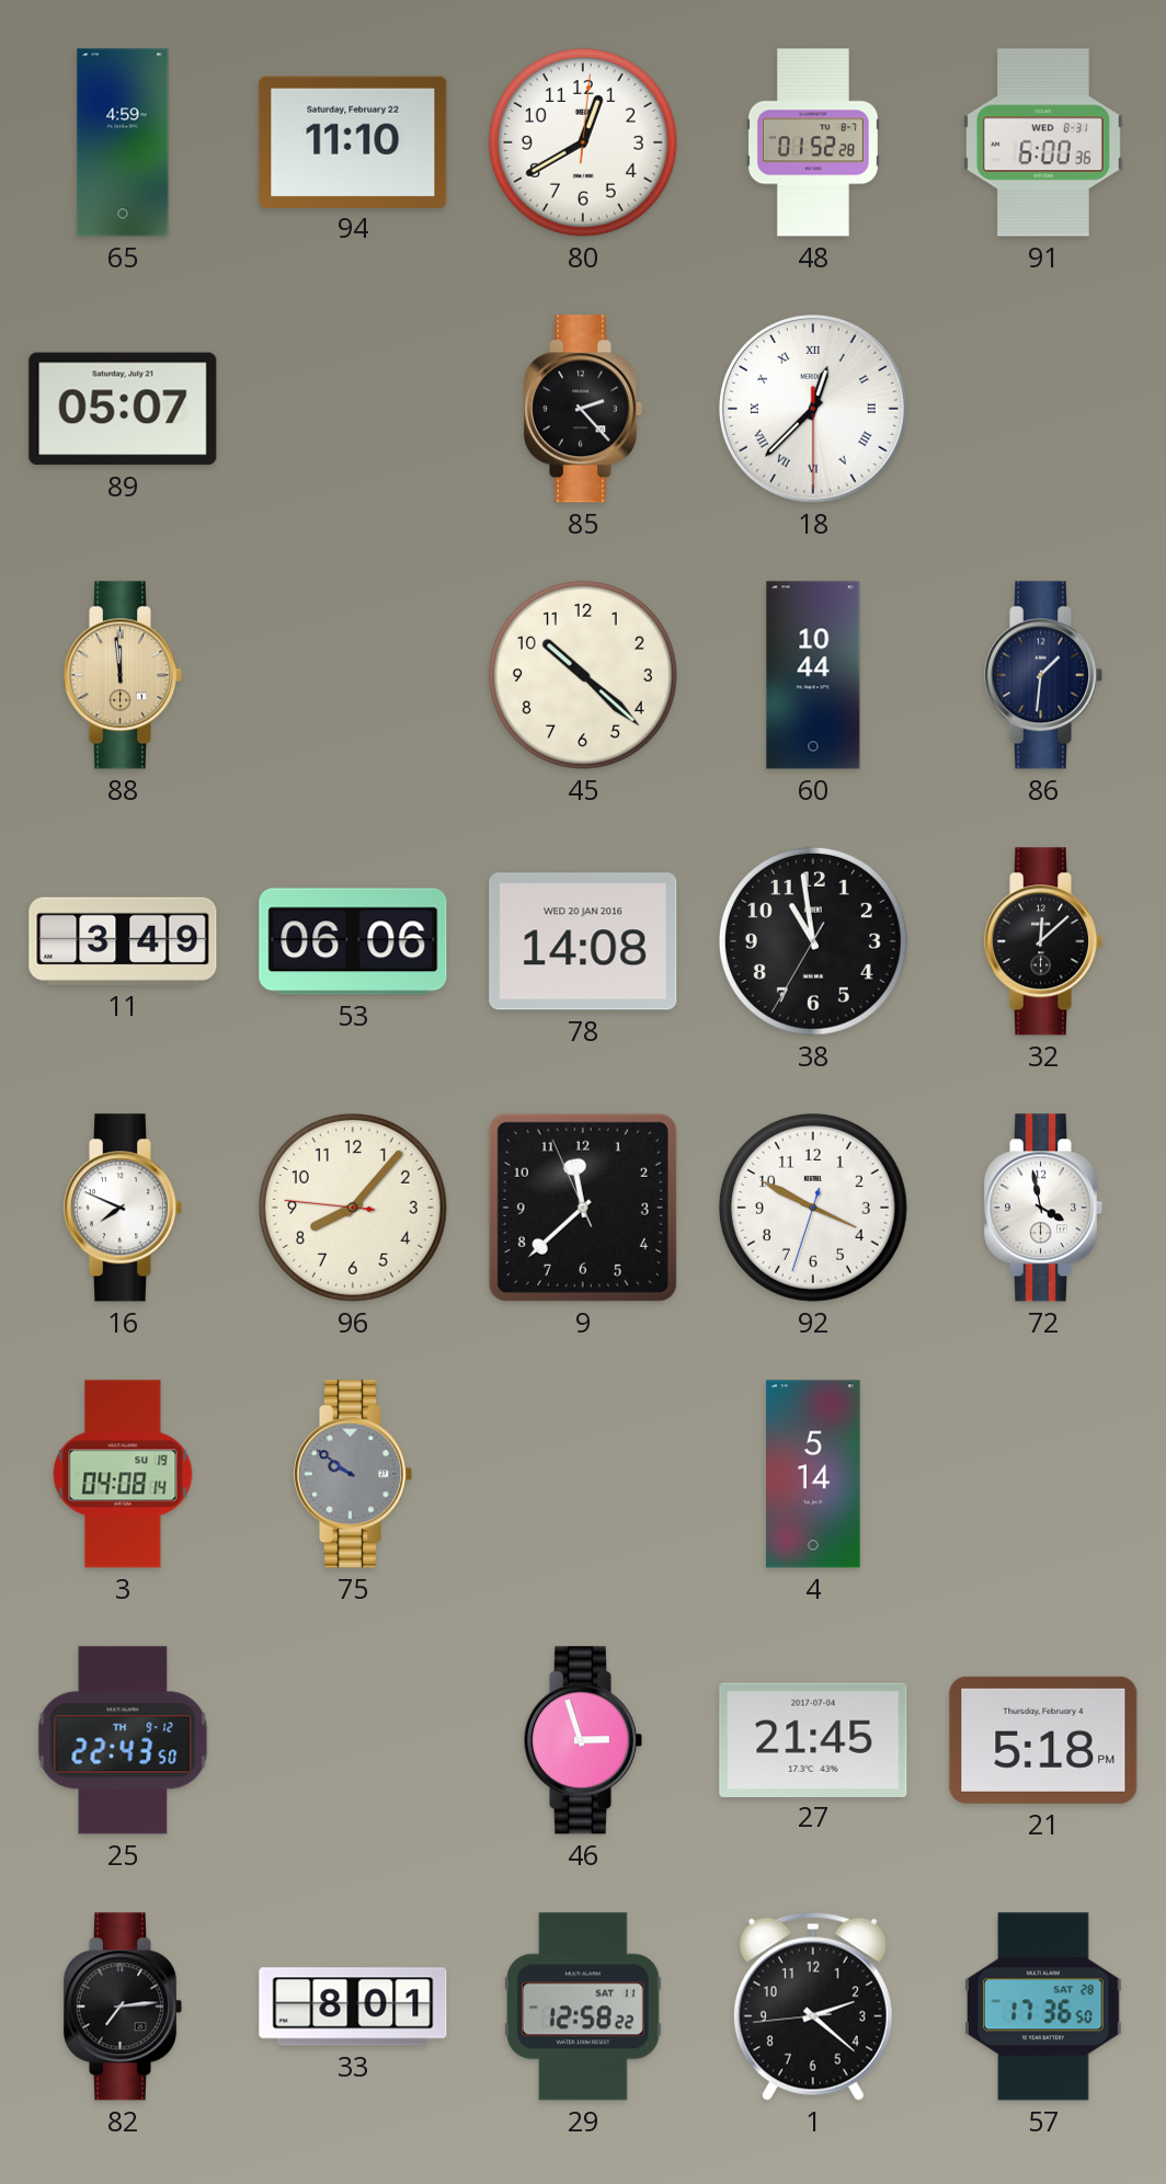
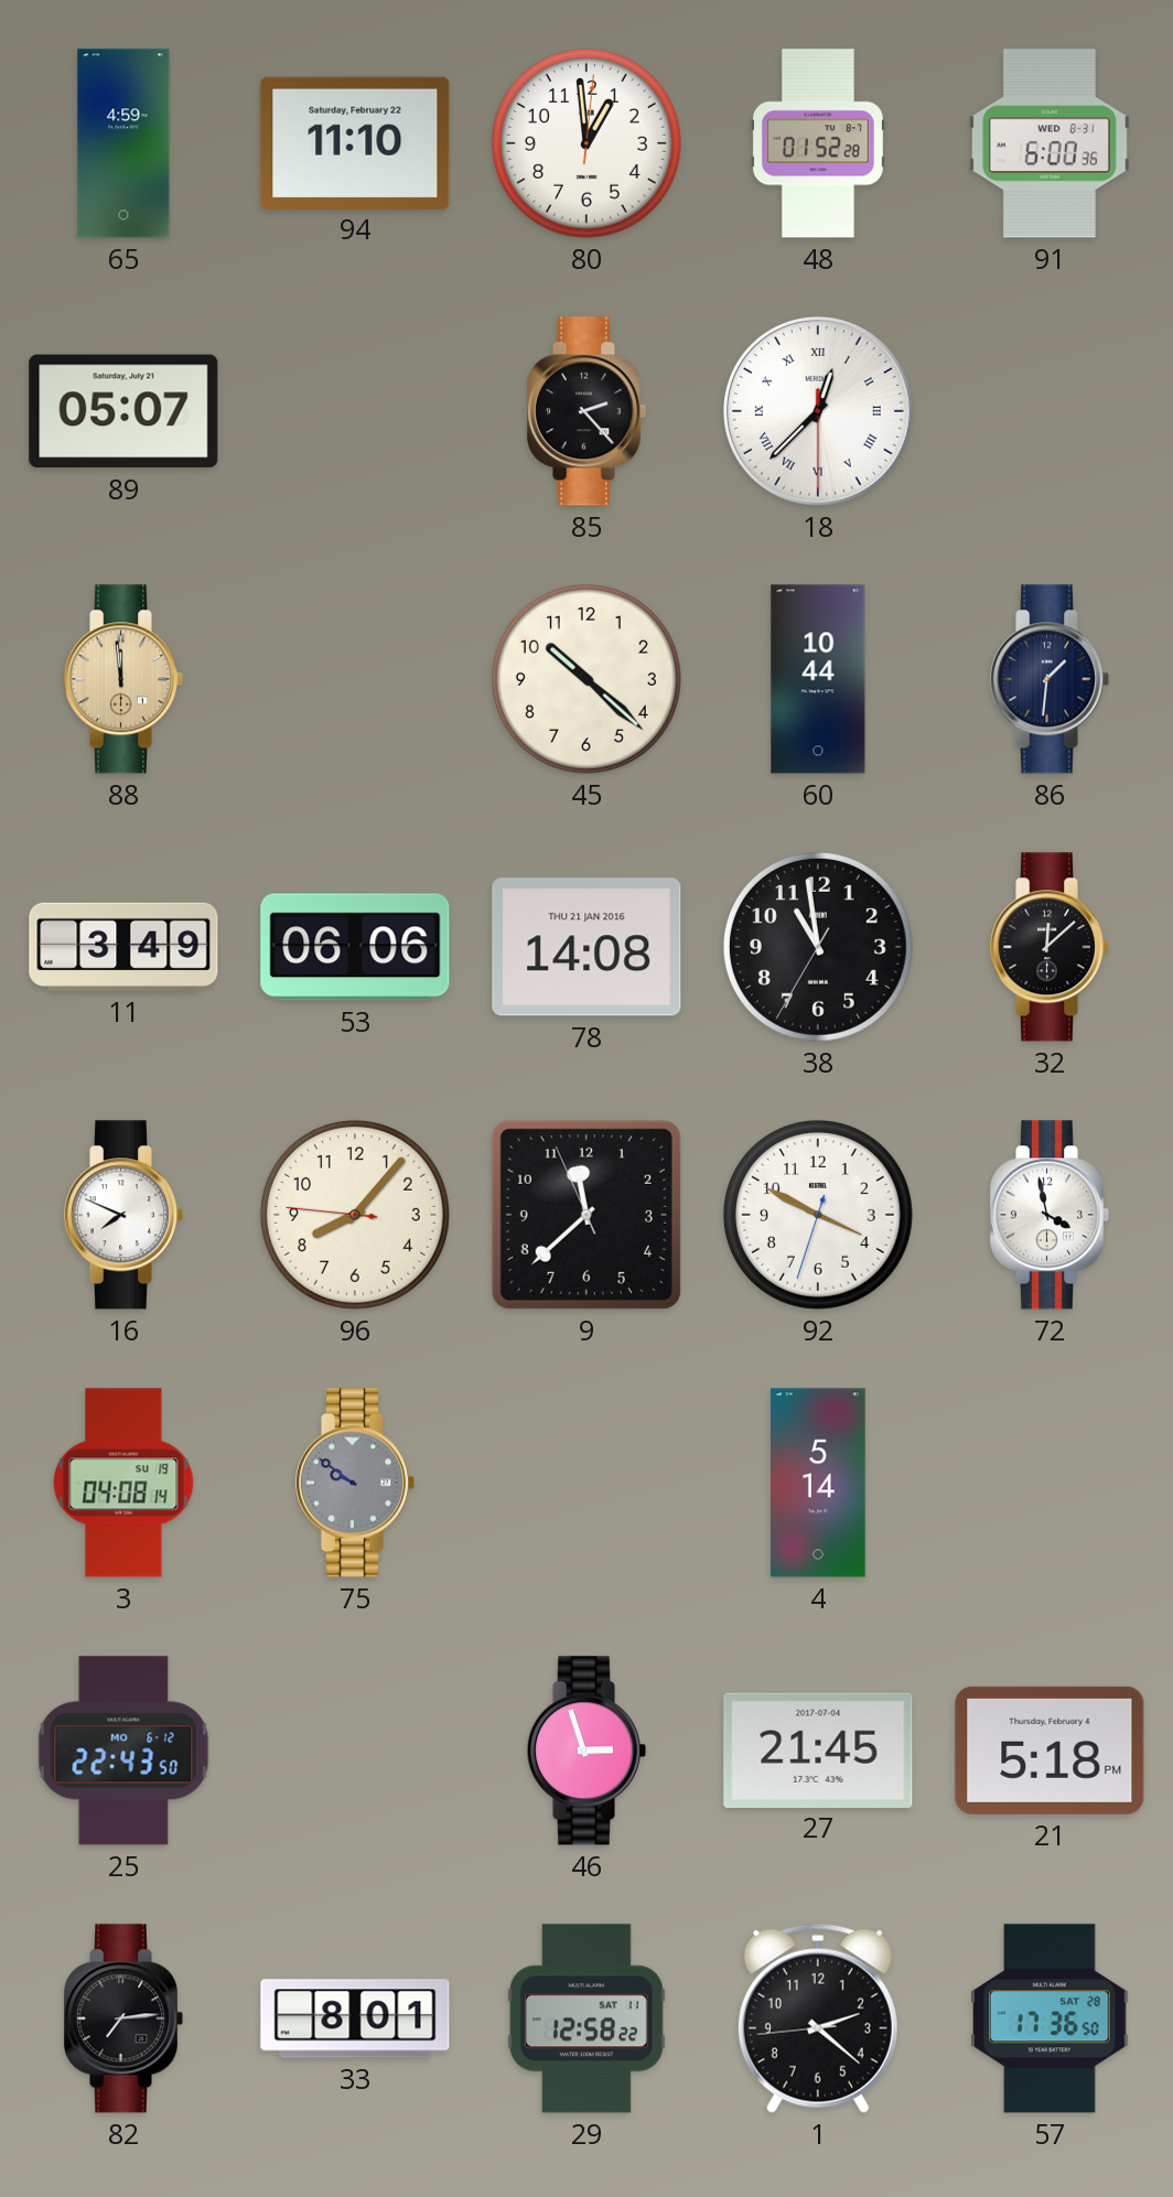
80: 12:40 -> 12:59 (586, 143)
78 date: WED 20 JAN 2016 -> THU 21 JAN 2016 (586, 947)
25 date: TH 9-12 -> MO 6-12 (123, 1751)
